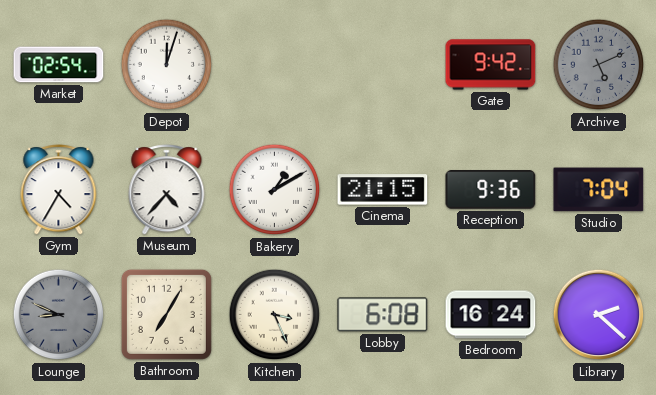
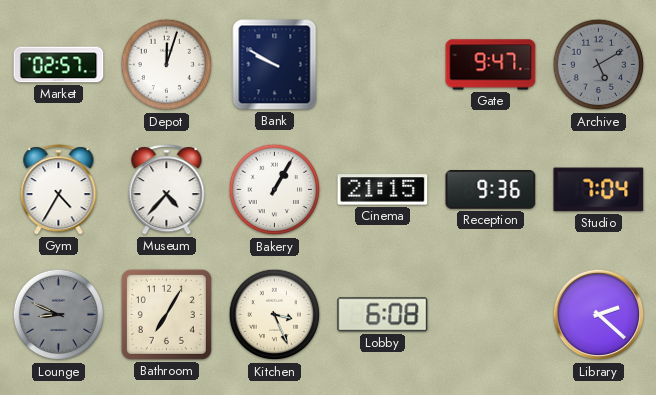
Market: 02:54 -> 02:57 (59, 65)
Bank: none -> 9:50 (275, 65)
Gate: 9:42 -> 9:47 (491, 65)
Archive: 5:11 -> 5:10 (599, 65)
Bakery: 1:10 -> 1:05 (275, 190)
Bedroom: 16:24 -> none (491, 315)
